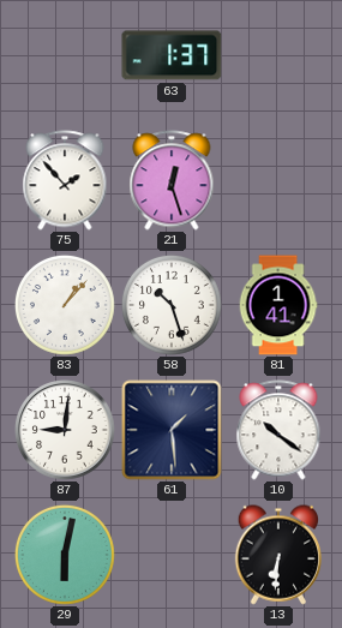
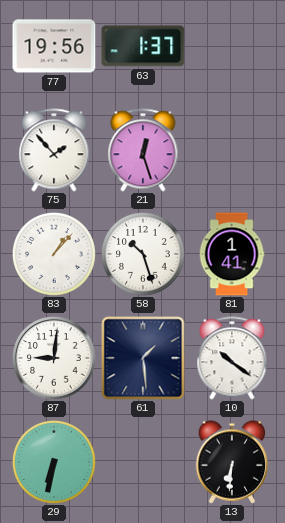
77: none -> 19:56 (54, 46)
29: 6:02 -> 6:32 (54, 462)
